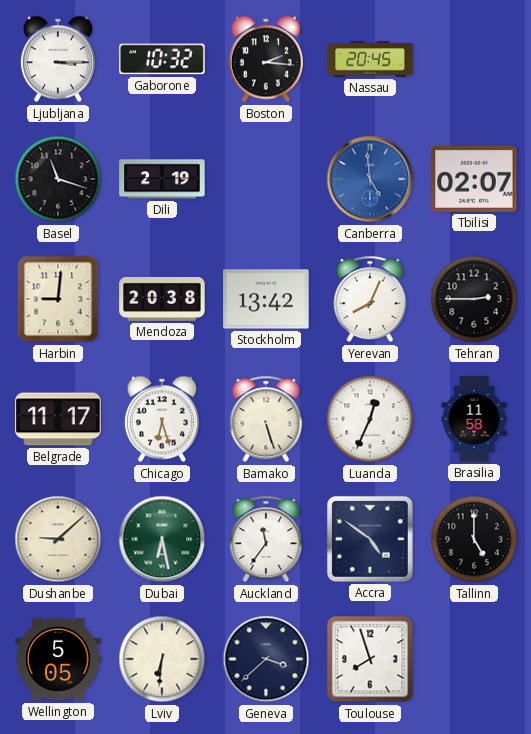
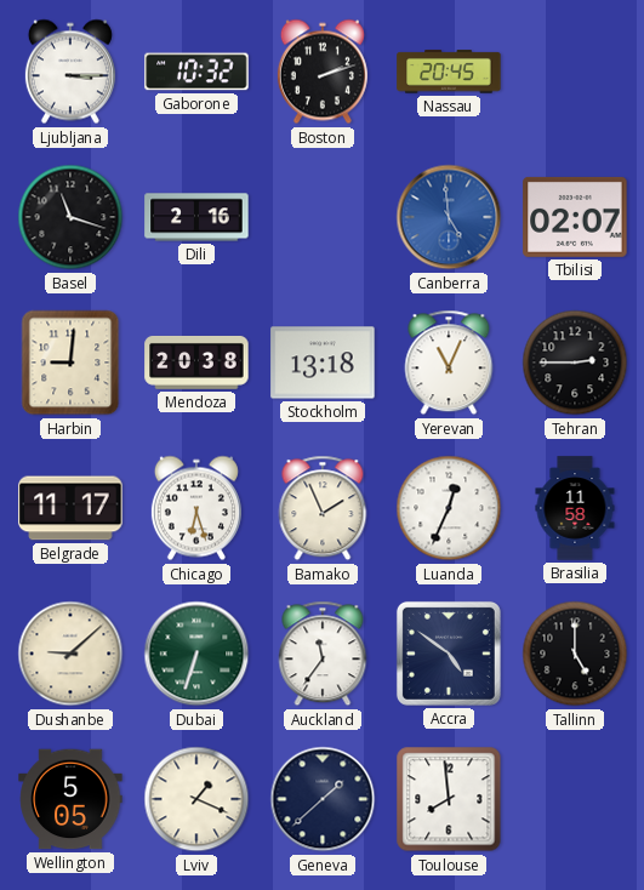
Boston: 2:16 -> 2:12 (323, 72)
Dili: 2:19 -> 2:16 (196, 217)
Stockholm: 13:42 -> 13:18 (323, 363)
Yerevan: 8:04 -> 11:04 (449, 363)
Bamako: 5:27 -> 1:56 (323, 508)
Dubai: 6:28 -> 6:33 (196, 654)
Lviv: 6:31 -> 1:19 (196, 799)
Geneva: 3:38 -> 1:38 (323, 799)
Toulouse: 7:57 -> 7:59 (449, 799)
